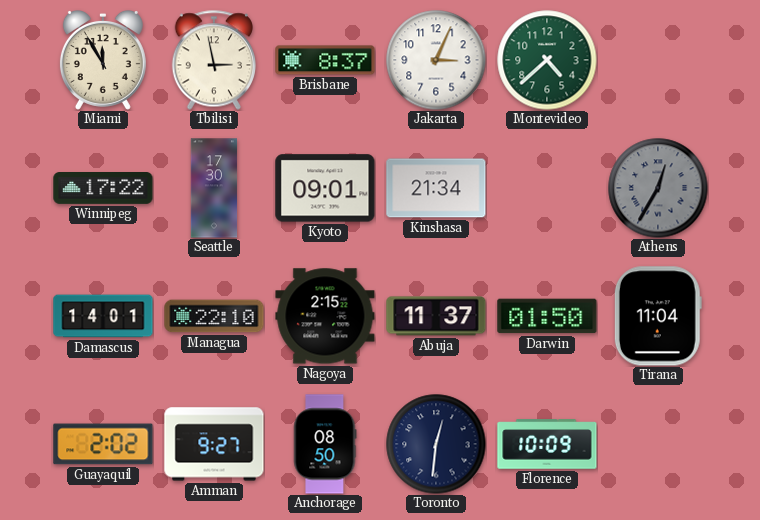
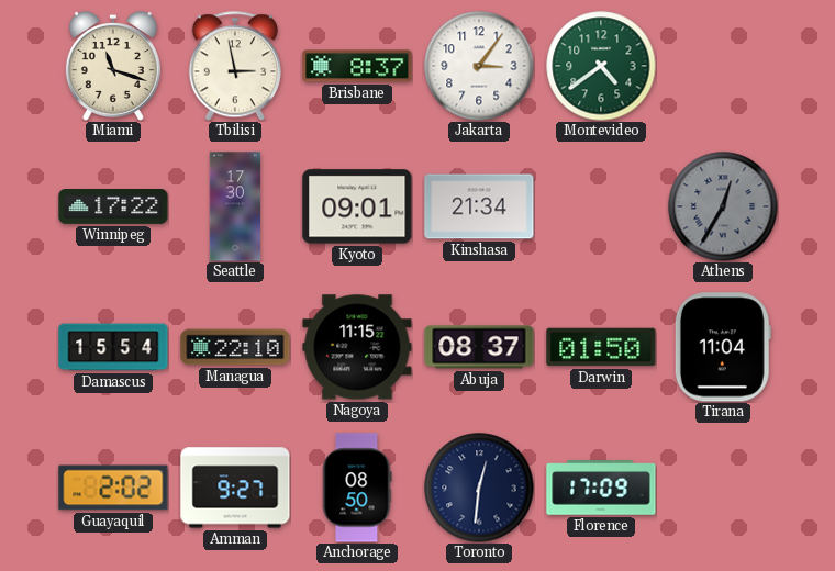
Miami: 11:55 -> 11:18 (113, 66)
Jakarta: 3:04 -> 3:06 (479, 66)
Montevideo: 4:38 -> 4:39 (601, 66)
Damascus: 14:01 -> 15:54 (113, 347)
Nagoya: 2:15 -> 11:15 (357, 347)
Abuja: 11:37 -> 08:37 (479, 347)
Florence: 10:09 -> 17:09 (601, 488)
